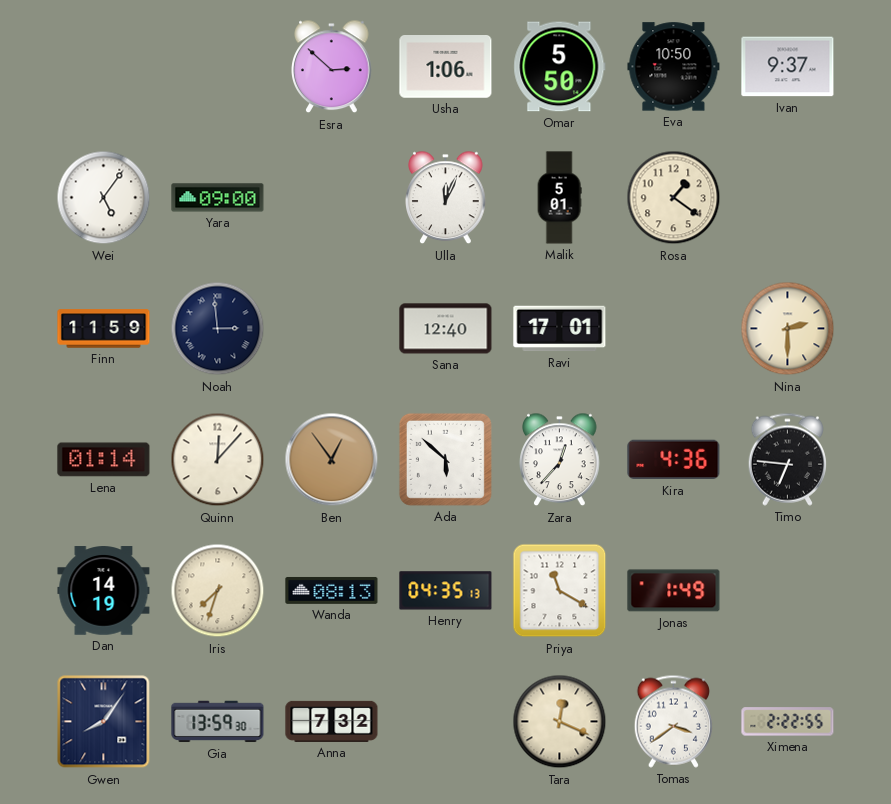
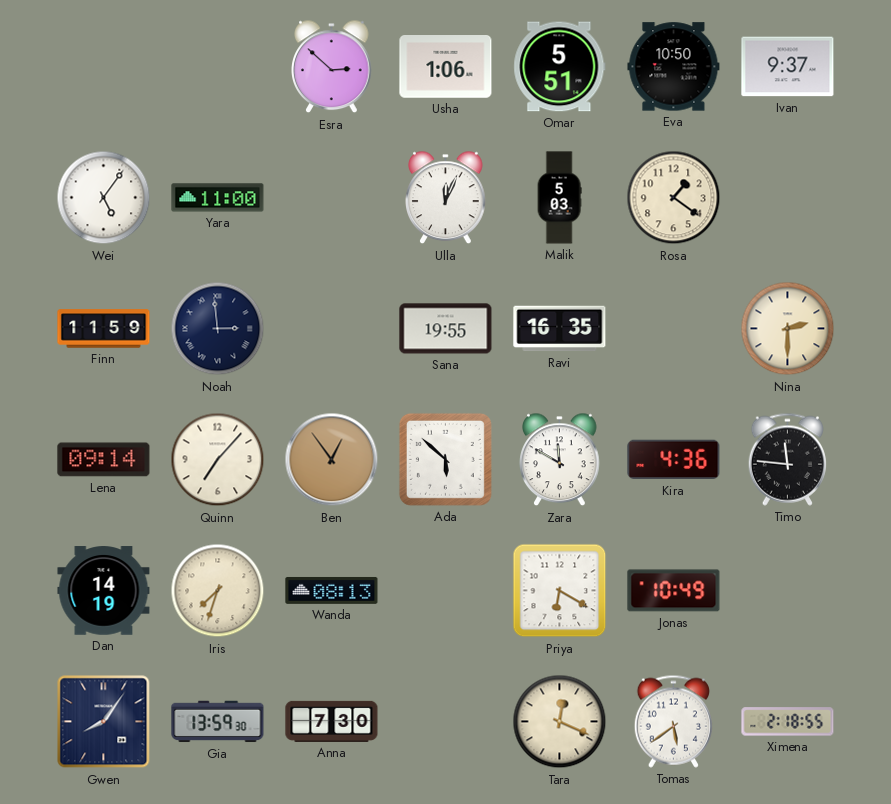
Omar: 5:50 -> 5:51 (560, 67)
Yara: 09:00 -> 11:00 (218, 198)
Malik: 5:01 -> 5:03 (559, 198)
Sana: 12:40 -> 19:55 (446, 329)
Ravi: 17:01 -> 16:35 (560, 329)
Lena: 01:14 -> 09:14 (104, 460)
Quinn: 12:07 -> 7:07 (218, 460)
Zara: 12:37 -> 11:50 (560, 460)
Timo: 6:46 -> 11:46 (787, 459)
Henry: 04:35 -> none (446, 591)
Priya: 11:20 -> 6:20 (560, 591)
Jonas: 1:49 -> 10:49 (674, 591)
Anna: 7:32 -> 7:30 (332, 721)
Tomas: 3:39 -> 5:39 (673, 721)
Ximena: 2:22 -> 2:18 (788, 722)
